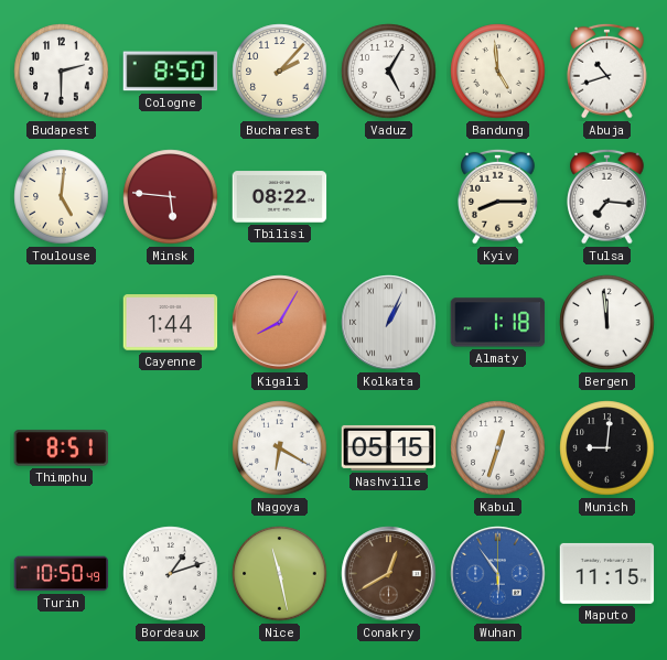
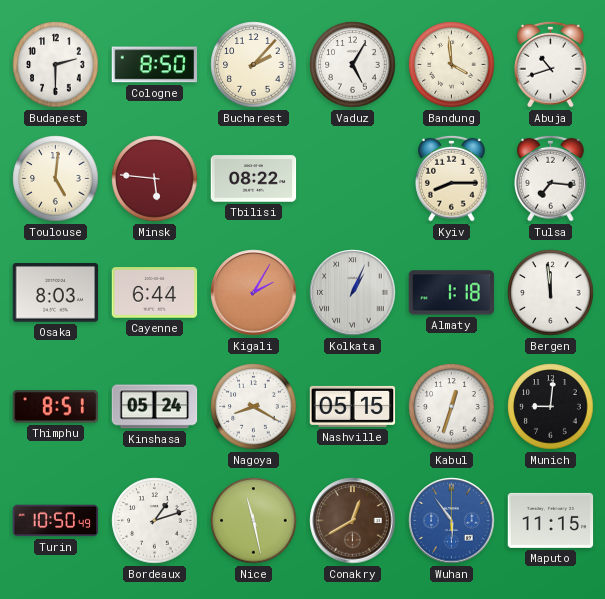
Bandung: 4:59 -> 3:59 (452, 65)
Osaka: none -> 8:03 (56, 293)
Cayenne: 1:44 -> 6:44 (155, 293)
Kigali: 8:05 -> 2:05 (254, 293)
Kinshasa: none -> 05:24 (155, 407)
Nagoya: 6:20 -> 8:20 (254, 407)
